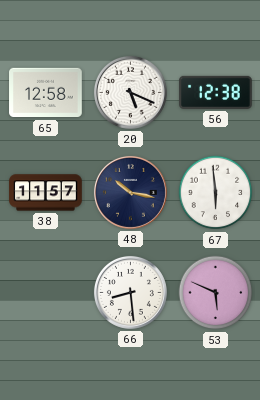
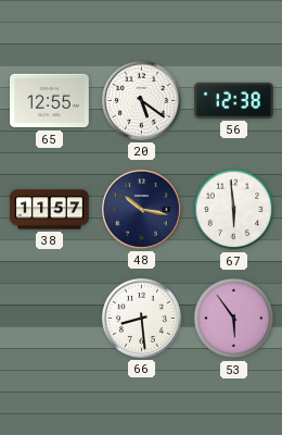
65: 12:58 -> 12:55 (50, 101)
20: 5:19 -> 5:21 (141, 100)
53: 5:49 -> 5:54 (234, 319)
